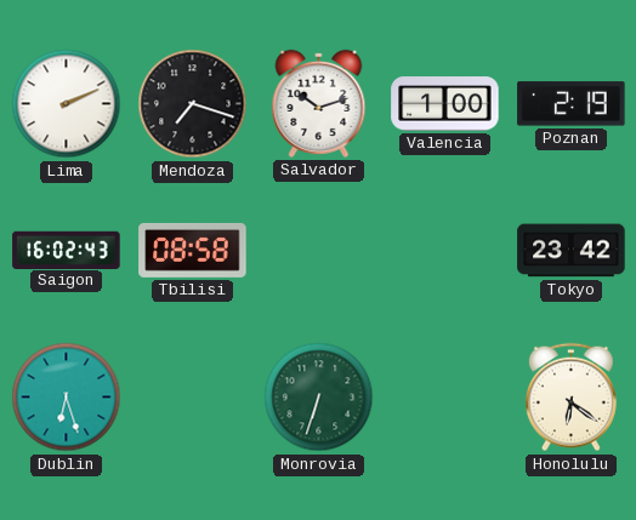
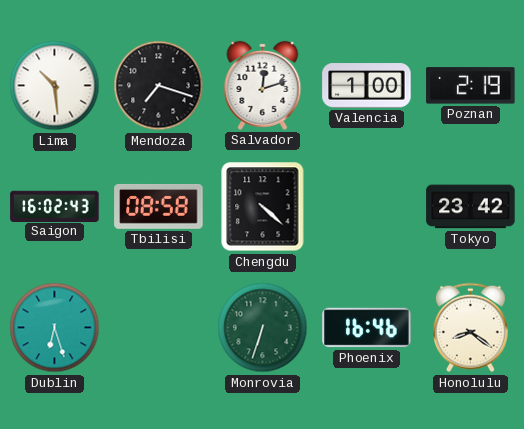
Lima: 2:11 -> 10:29 (55, 86)
Salvador: 10:12 -> 12:12 (263, 85)
Chengdu: none -> 4:22 (263, 207)
Phoenix: none -> 16:46 (367, 328)
Honolulu: 6:21 -> 8:21 (470, 328)
